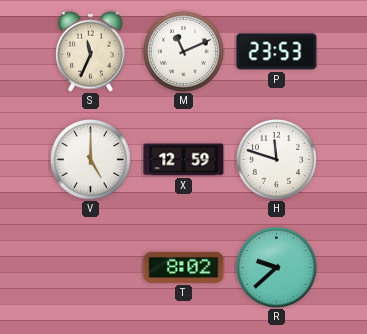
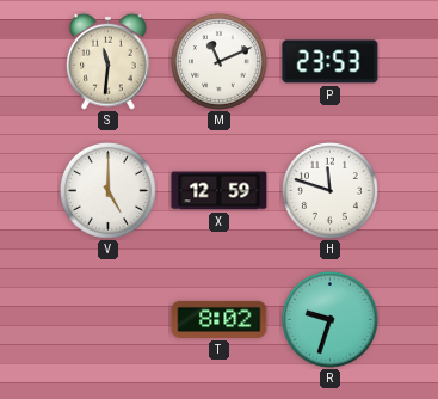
S: 11:34 -> 11:31 (109, 61)
R: 9:38 -> 9:33 (329, 319)
